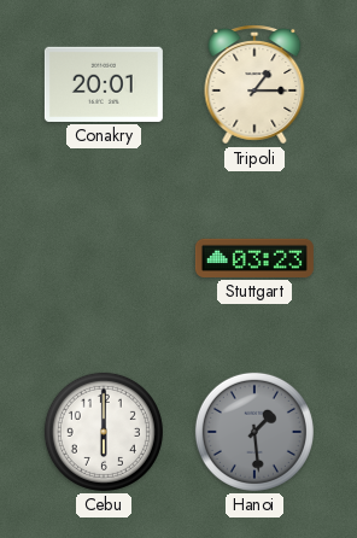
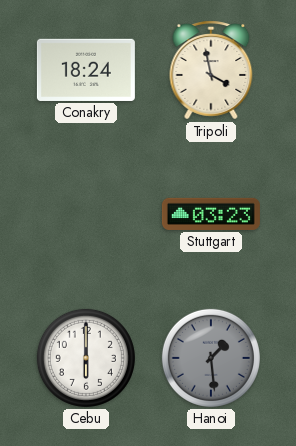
Conakry: 20:01 -> 18:24 (86, 70)
Tripoli: 1:15 -> 3:58 (211, 70)
